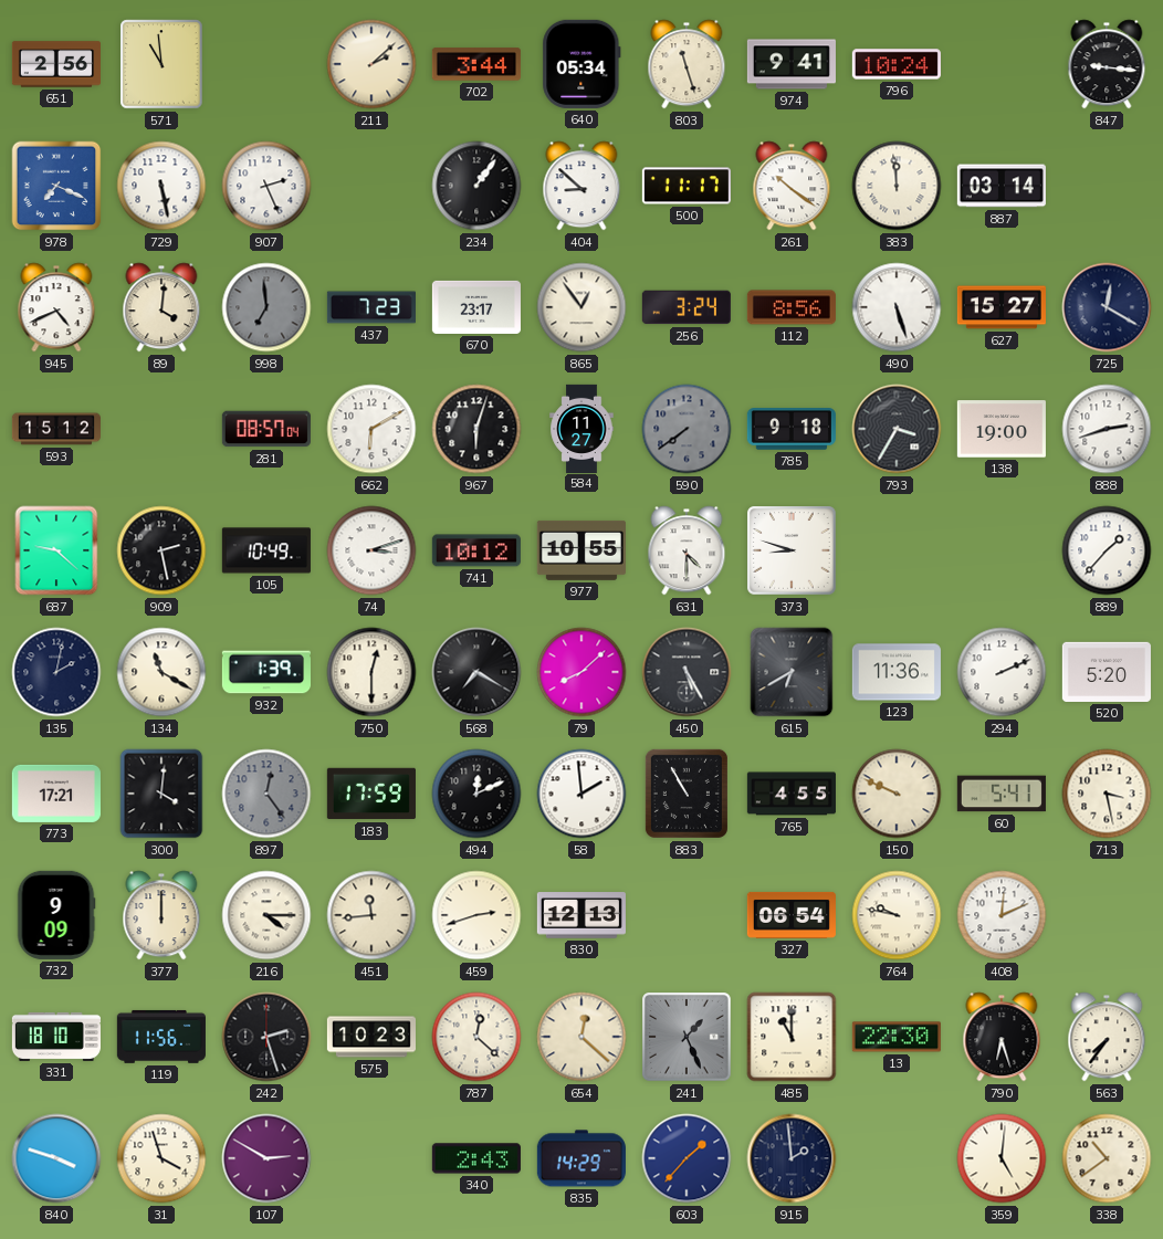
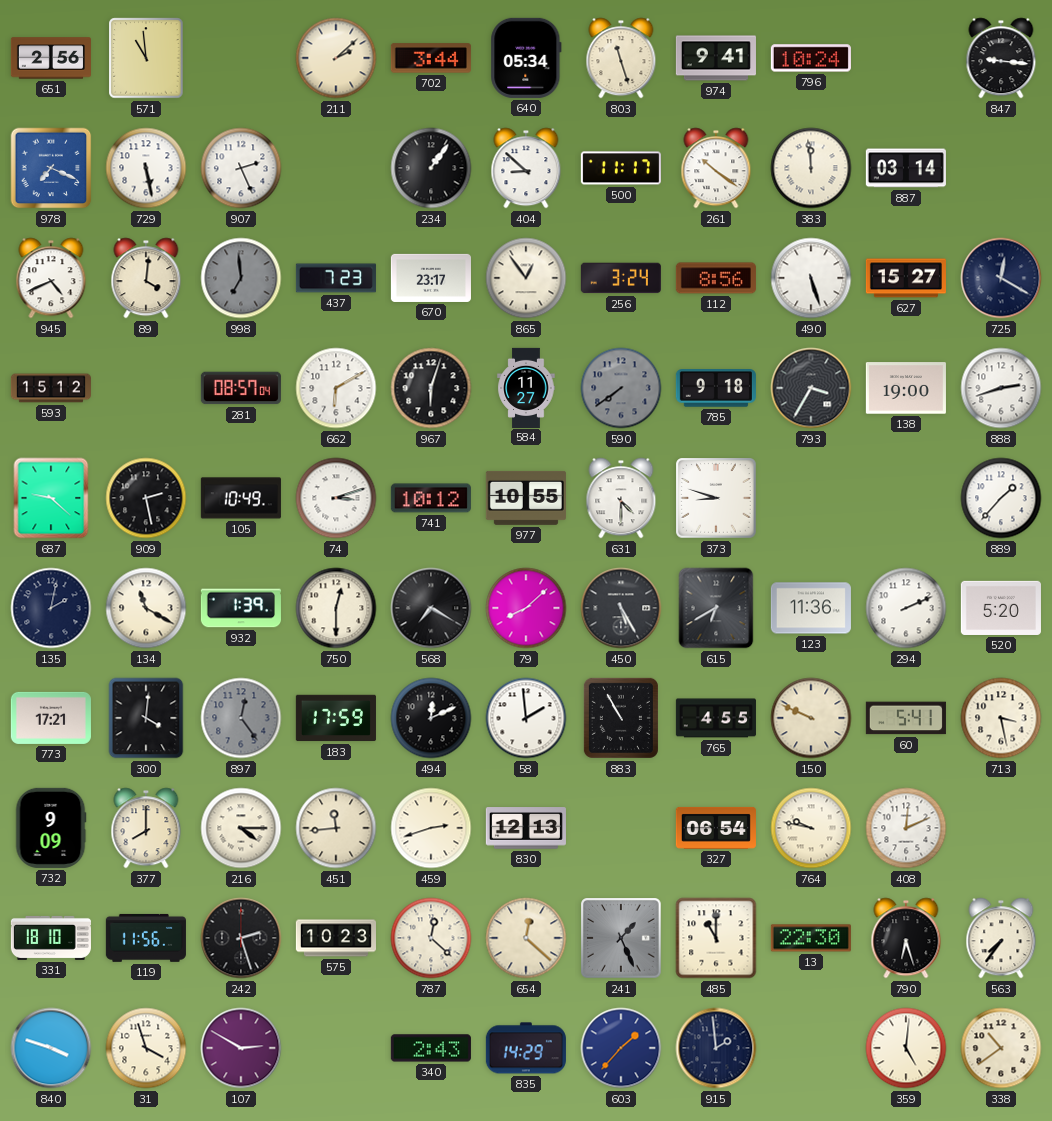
377: 12:00 -> 8:00 (146, 828)
